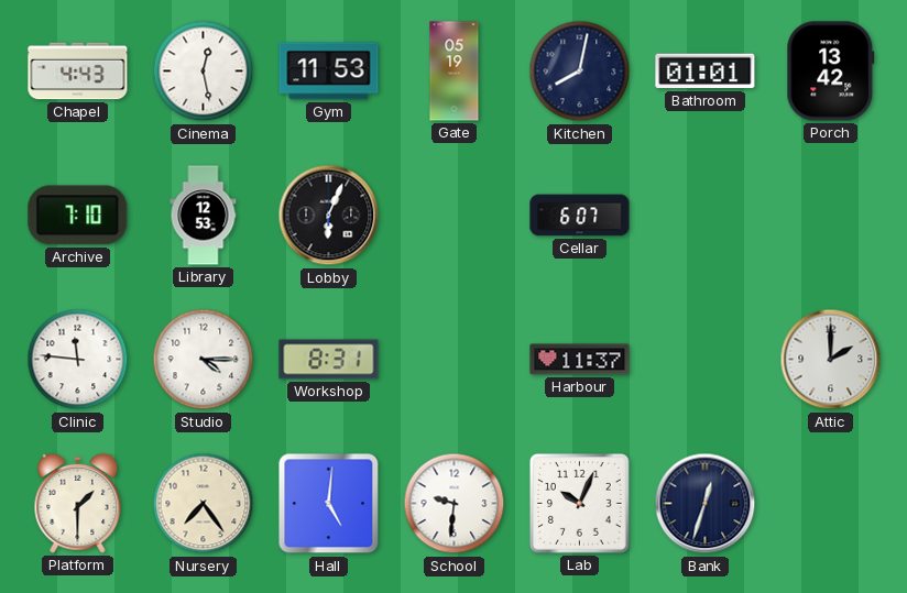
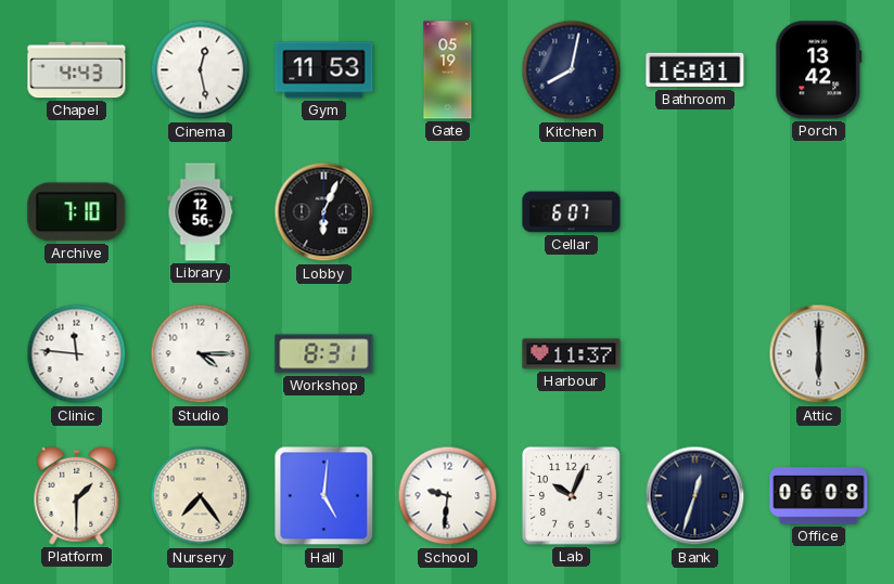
Bathroom: 01:01 -> 16:01 (695, 70)
Library: 12:53 -> 12:56 (201, 212)
Attic: 2:00 -> 6:00 (819, 354)
Office: none -> 06:08 (819, 496)
